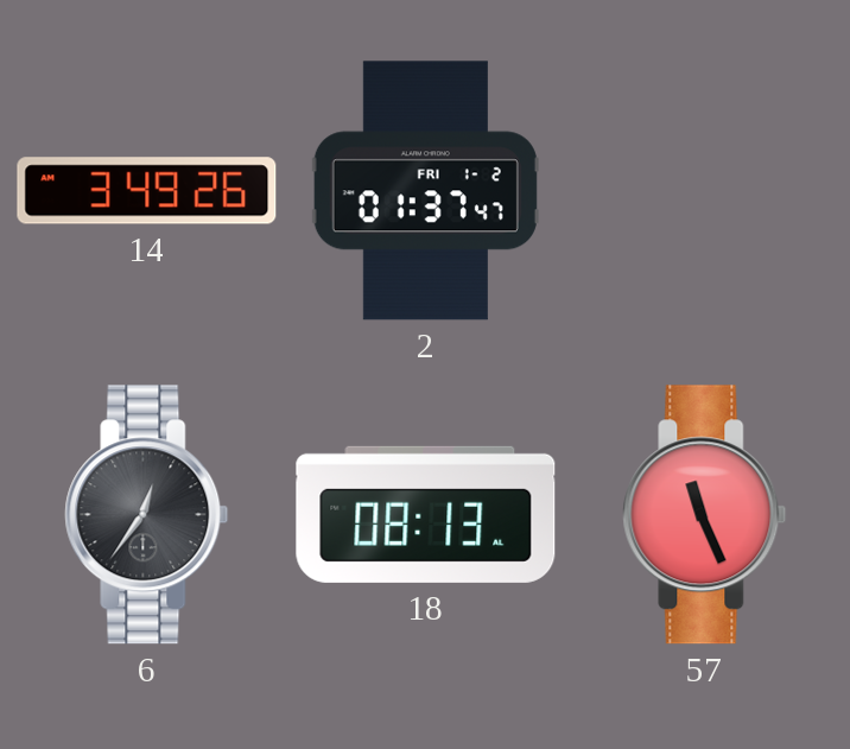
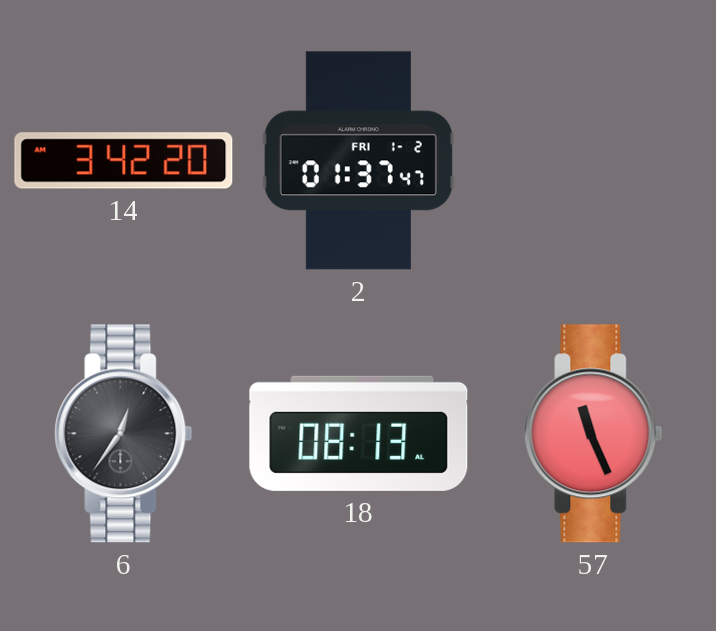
14: 3:49 -> 3:42 (124, 161)
